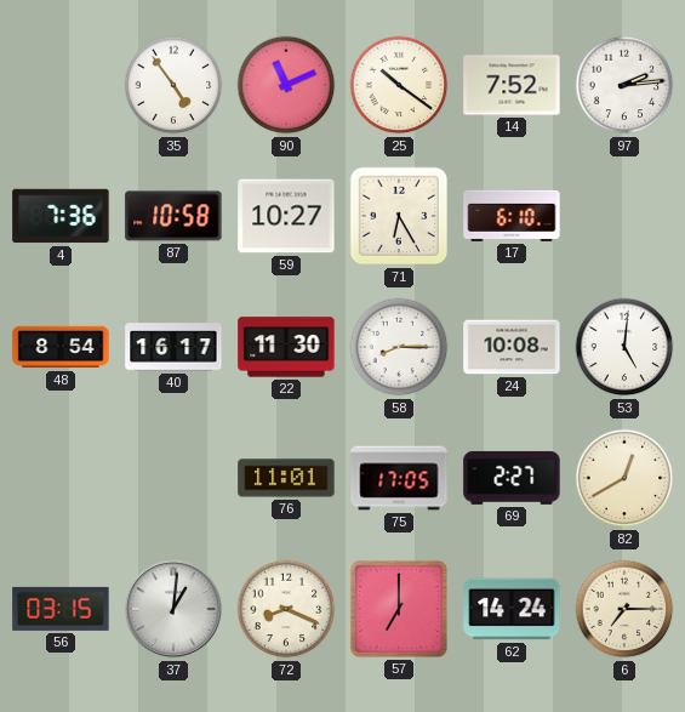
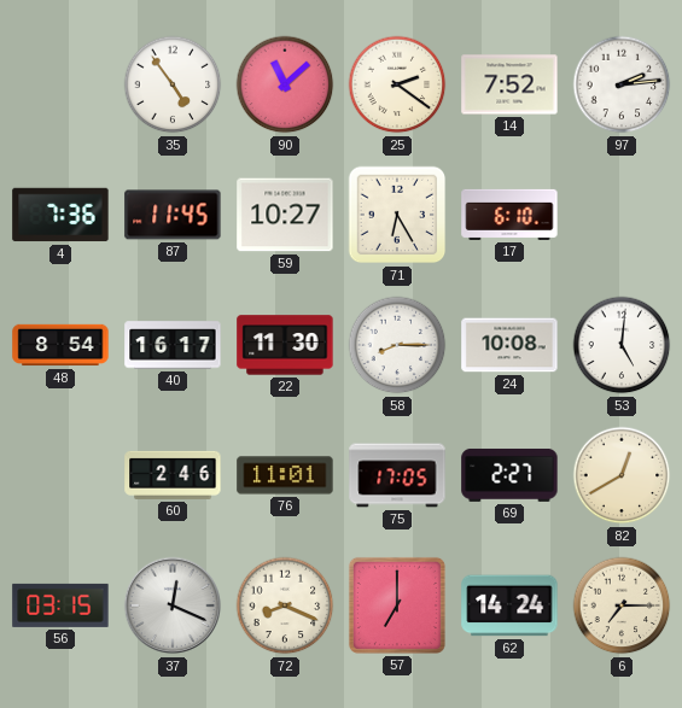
90: 11:11 -> 11:08 (285, 84)
25: 10:21 -> 2:21 (397, 84)
87: 10:58 -> 11:45 (173, 215)
60: none -> 2:46 (173, 475)
37: 1:01 -> 12:19 (173, 605)
